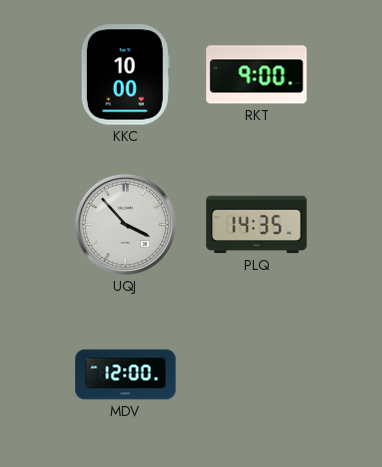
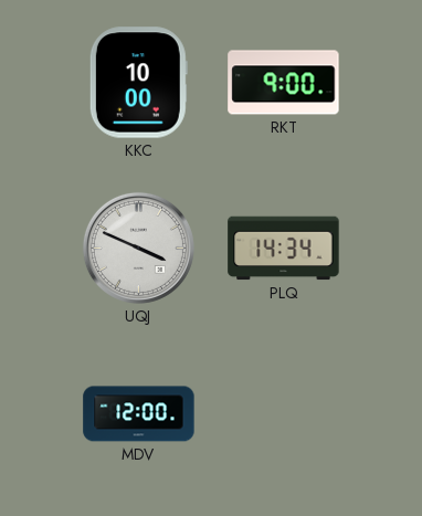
UQJ: 3:53 -> 3:49 (138, 248)
PLQ: 14:35 -> 14:34 (284, 249)
